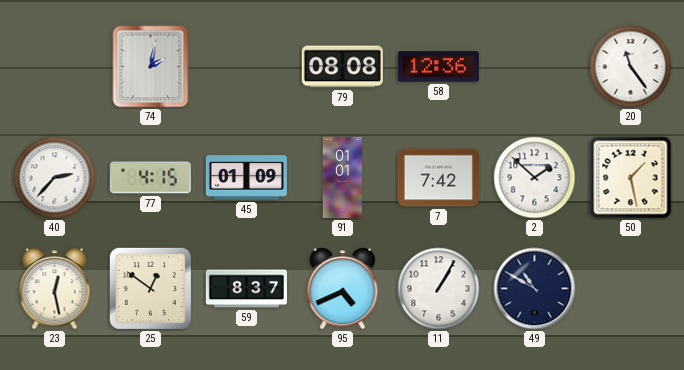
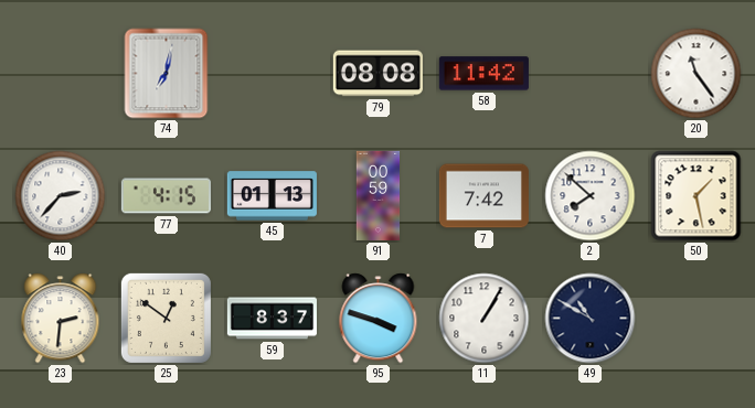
74: 2:02 -> 7:02 (167, 74)
58: 12:36 -> 11:42 (483, 74)
45: 01:09 -> 01:13 (272, 196)
91: 01:01 -> 00:59 (379, 195)
2: 1:52 -> 7:52 (591, 196)
23: 12:28 -> 2:31 (61, 319)
95: 4:41 -> 3:48 (379, 319)
